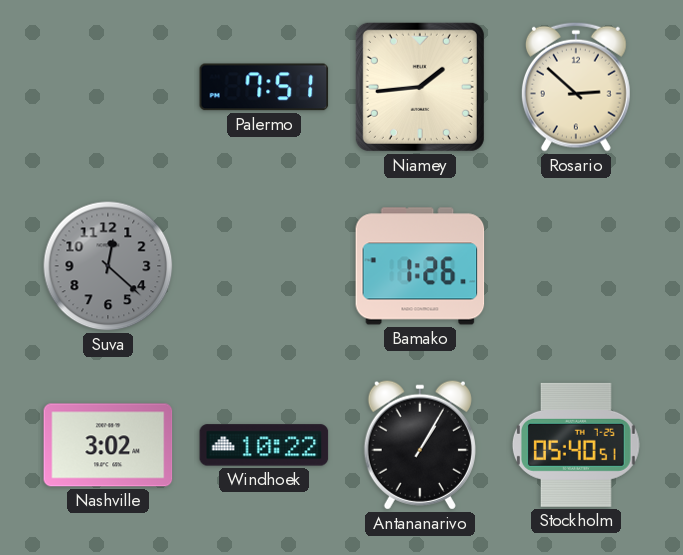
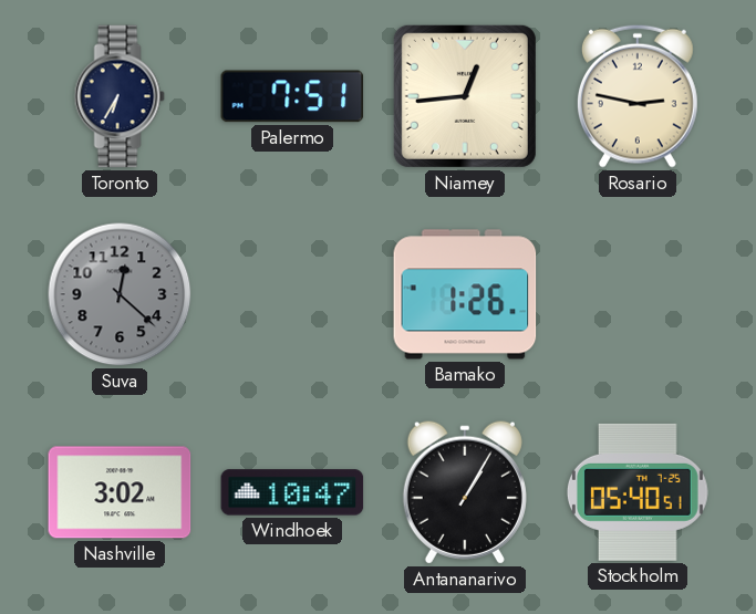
Toronto: none -> 6:35 (120, 96)
Niamey: 1:44 -> 12:44 (465, 96)
Rosario: 2:52 -> 2:47 (638, 96)
Windhoek: 10:22 -> 10:47 (292, 492)
